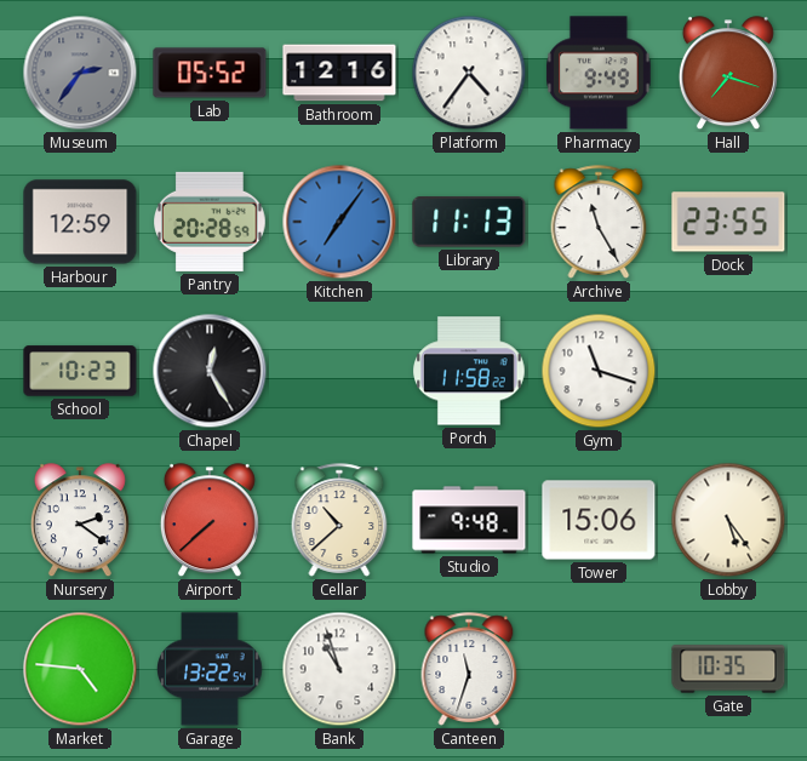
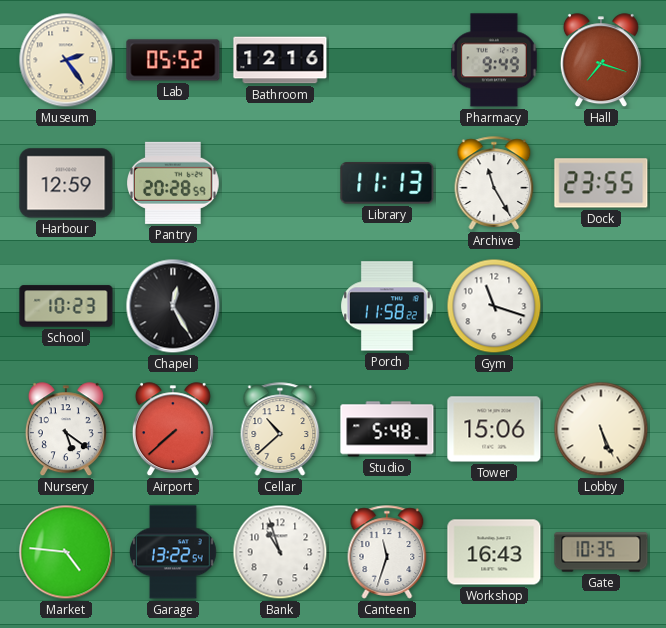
Museum: 2:36 -> 2:24 (66, 60)
Museum dial: grey -> cream (66, 60)
Platform: 4:36 -> none (469, 73)
Kitchen: 7:06 -> none (339, 222)
Nursery: 2:21 -> 5:21 (66, 430)
Studio: 9:48 -> 5:48 (387, 429)
Lobby: 5:24 -> 5:26 (601, 429)
Workshop: none -> 16:43 (494, 552)
